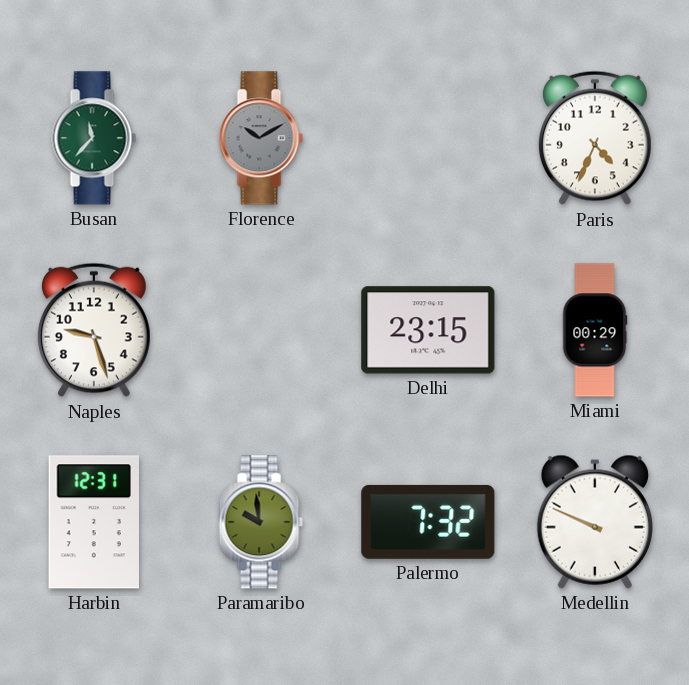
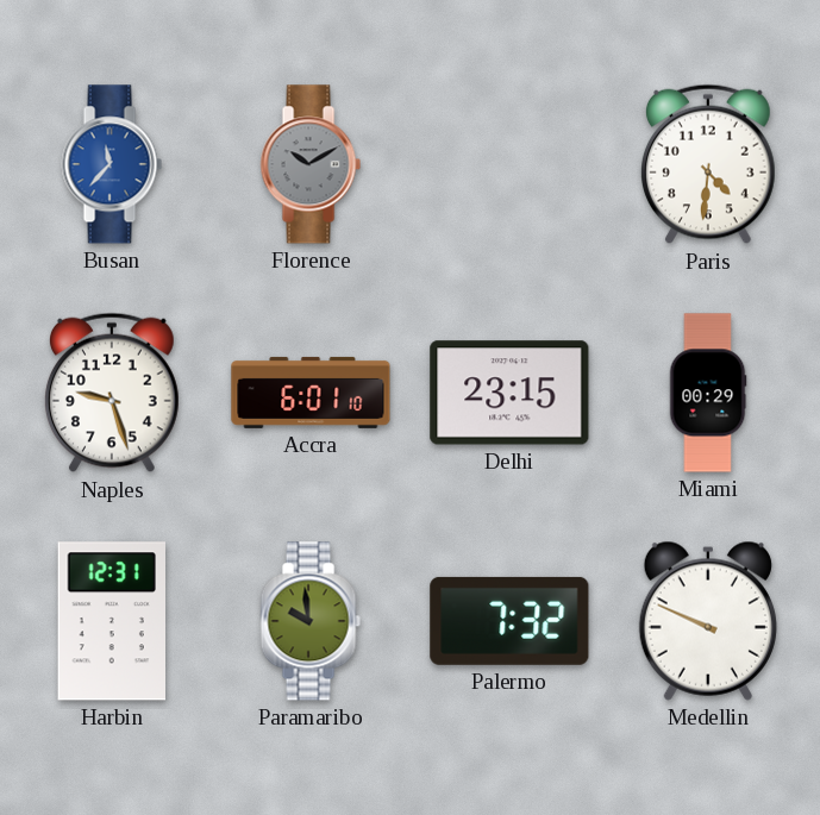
Busan dial: green -> blue (112, 164)
Paris: 4:34 -> 4:31 (708, 164)
Accra: none -> 6:01 (311, 393)
